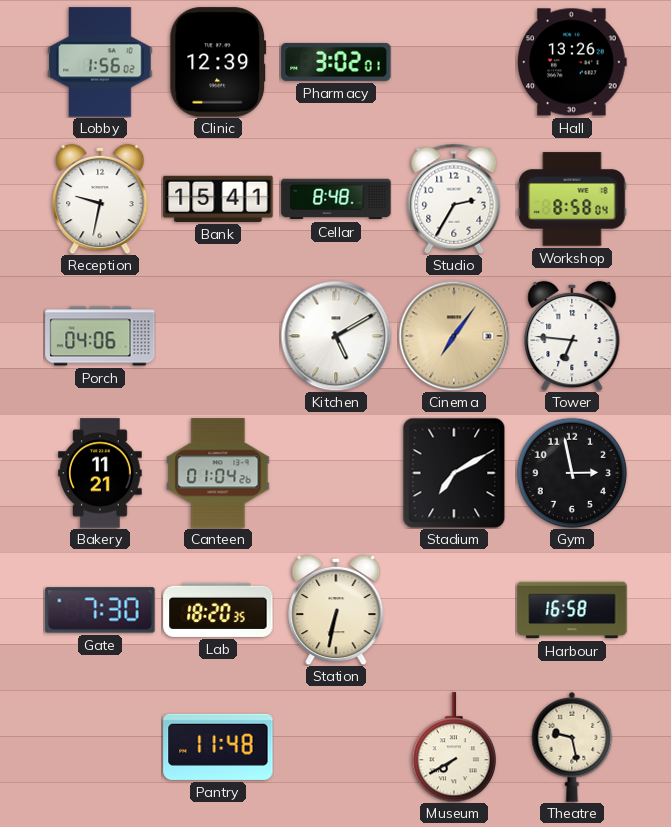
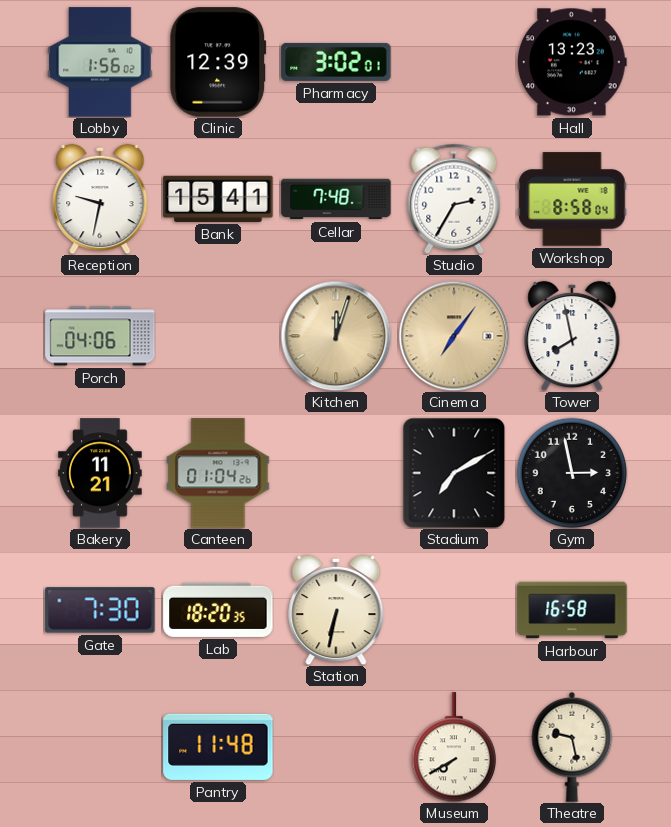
Hall: 13:26 -> 13:23 (572, 62)
Cellar: 8:48 -> 7:48 (336, 199)
Kitchen: 5:10 -> 12:03 (336, 336)
Kitchen dial: white -> champagne (336, 336)
Tower: 6:46 -> 7:58 (572, 336)
